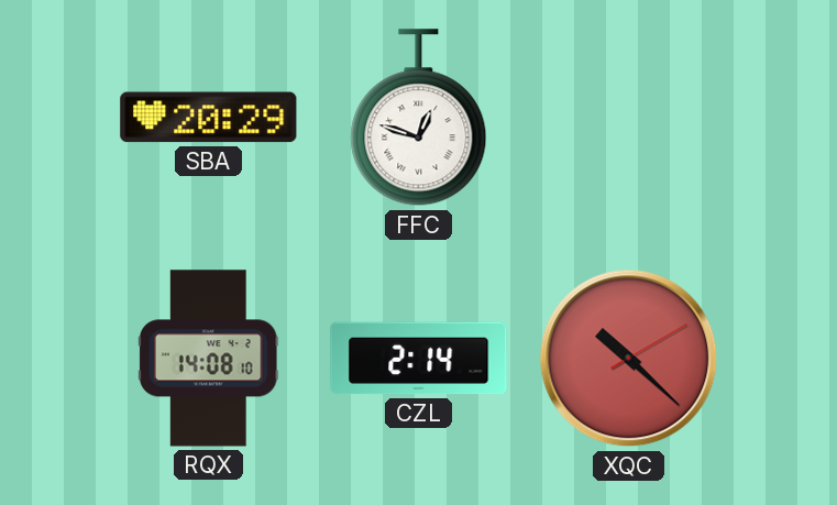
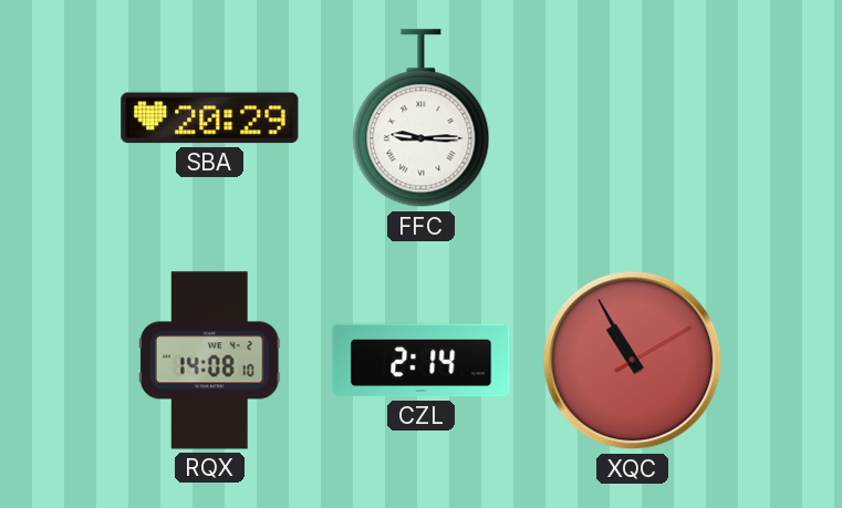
FFC: 12:48 -> 9:15 (422, 118)
XQC: 10:22 -> 10:55 (633, 361)
